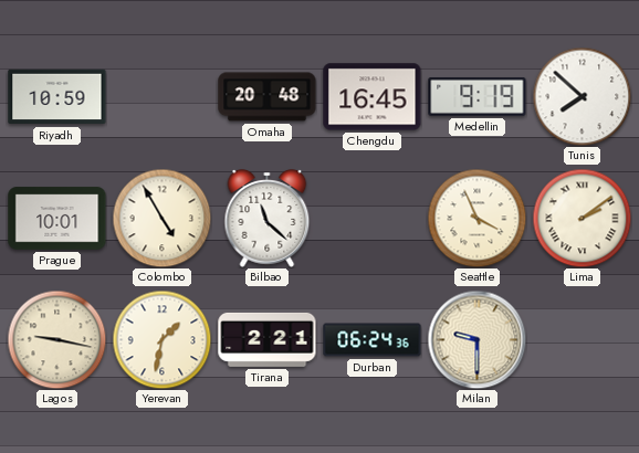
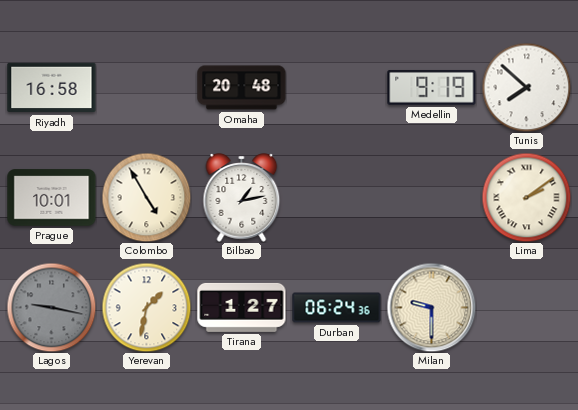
Riyadh: 10:59 -> 16:58 (52, 88)
Chengdu: 16:45 -> none (373, 97)
Bilbao: 11:22 -> 1:13 (242, 198)
Seattle: 3:56 -> none (476, 218)
Lagos dial: cream -> grey (51, 307)
Tirana: 2:21 -> 1:27 (242, 307)
